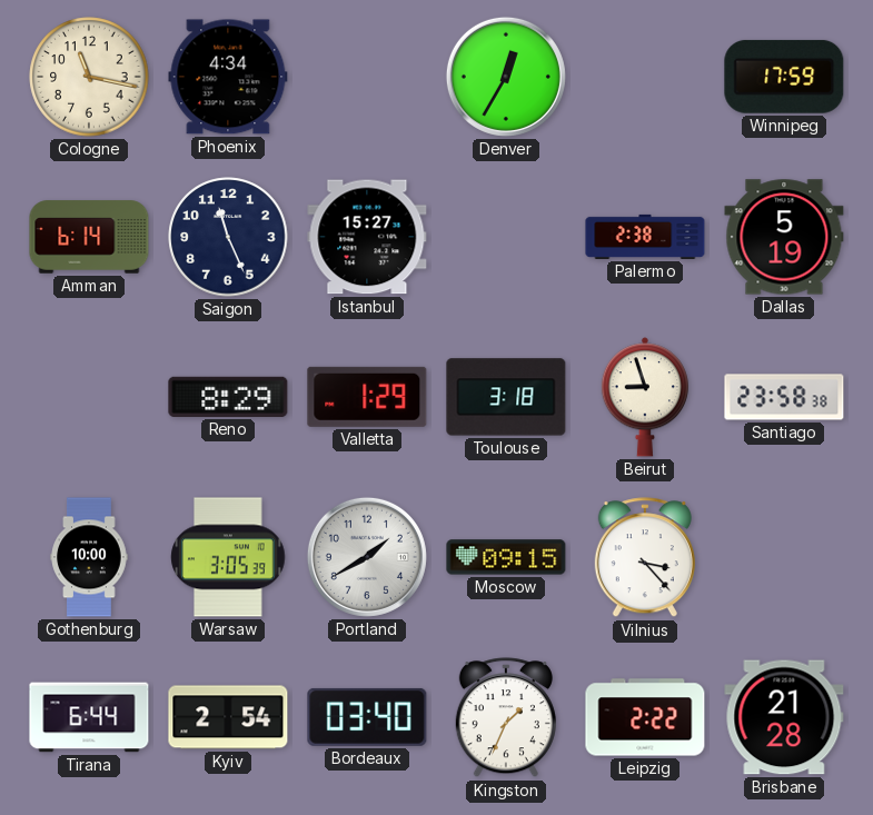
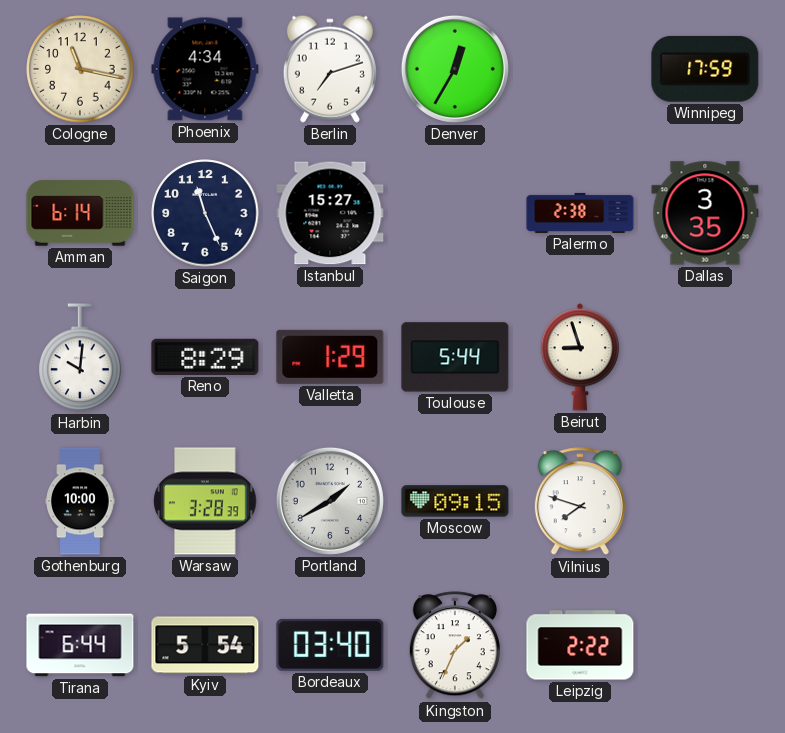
Berlin: none -> 7:12 (330, 69)
Dallas: 5:19 -> 3:35 (705, 213)
Harbin: none -> 10:01 (80, 358)
Toulouse: 3:18 -> 5:44 (455, 357)
Santiago: 23:58 -> none (784, 397)
Warsaw: 3:05 -> 3:28 (205, 501)
Vilnius: 3:23 -> 7:48 (580, 502)
Kyiv: 2:54 -> 5:54 (205, 645)
Brisbane: 21:28 -> none (784, 717)
